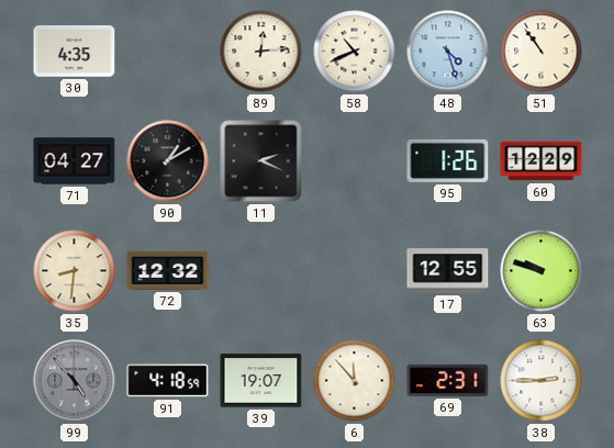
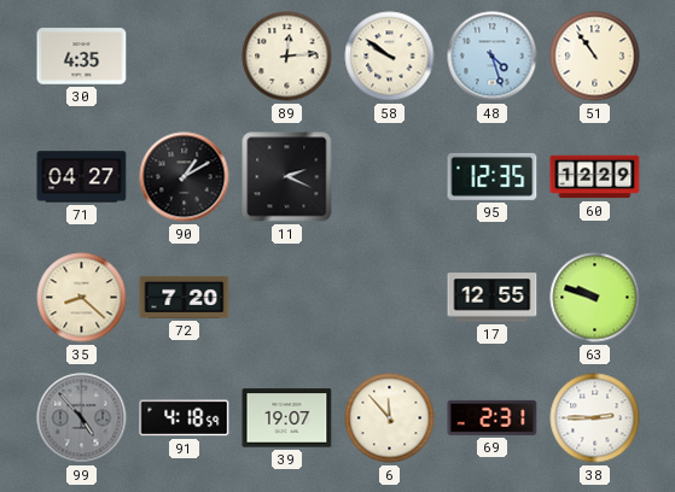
58: 10:41 -> 9:51 (390, 57)
95: 1:26 -> 12:35 (493, 176)
35: 8:31 -> 8:22 (82, 298)
72: 12:32 -> 7:20 (185, 297)
